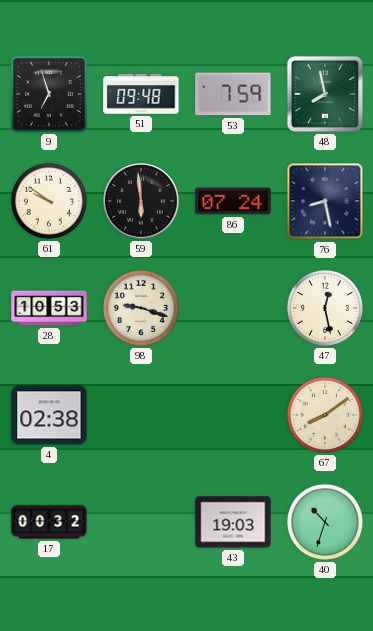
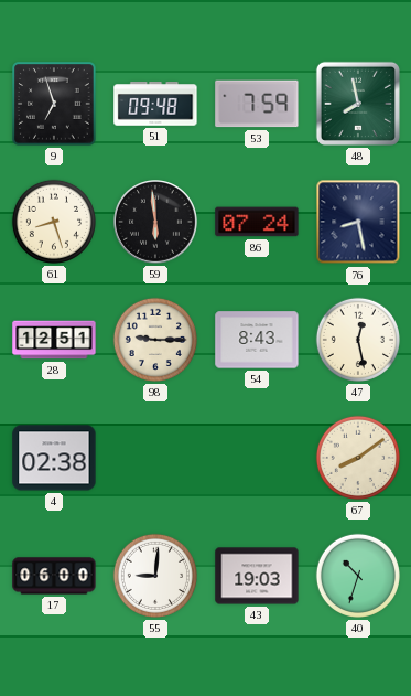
61: 9:51 -> 8:27 (54, 222)
28: 10:53 -> 12:51 (54, 340)
98: 9:18 -> 9:15 (155, 340)
54: none -> 8:43 (257, 340)
17: 00:32 -> 06:00 (54, 576)
55: none -> 9:01 (155, 576)
